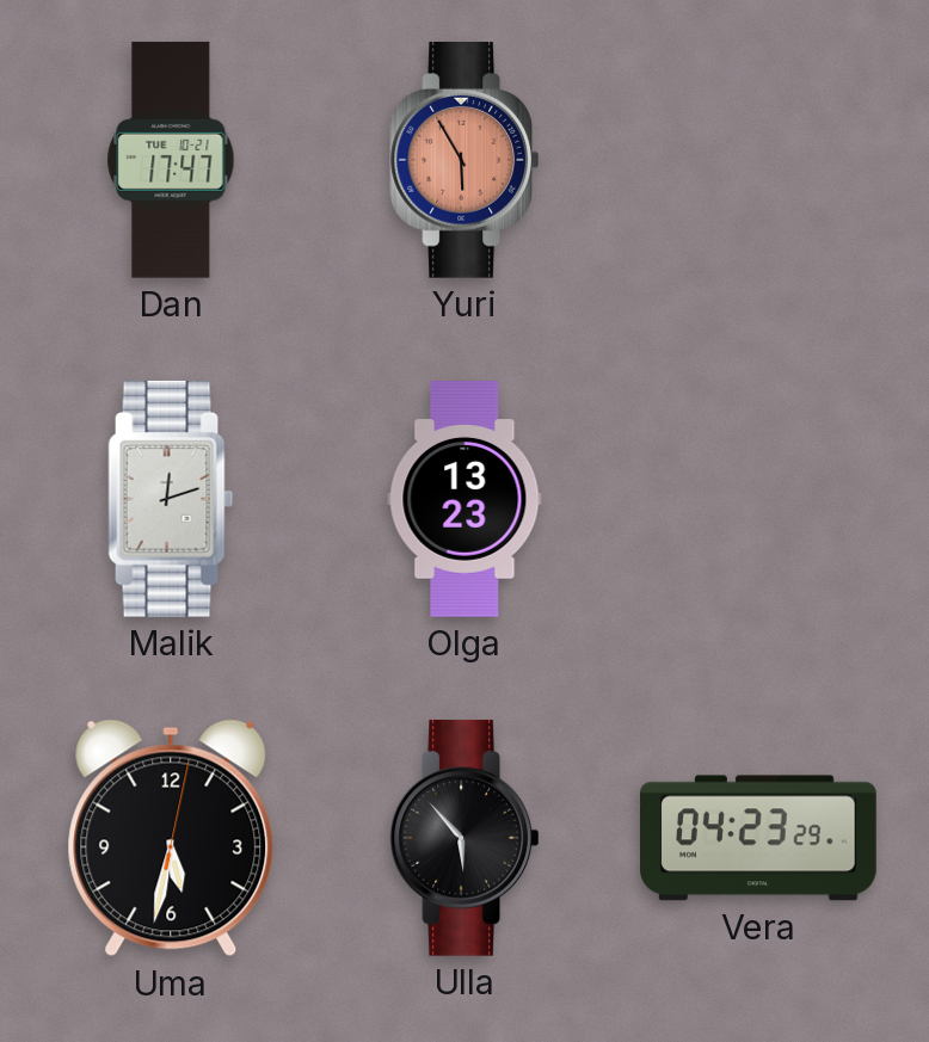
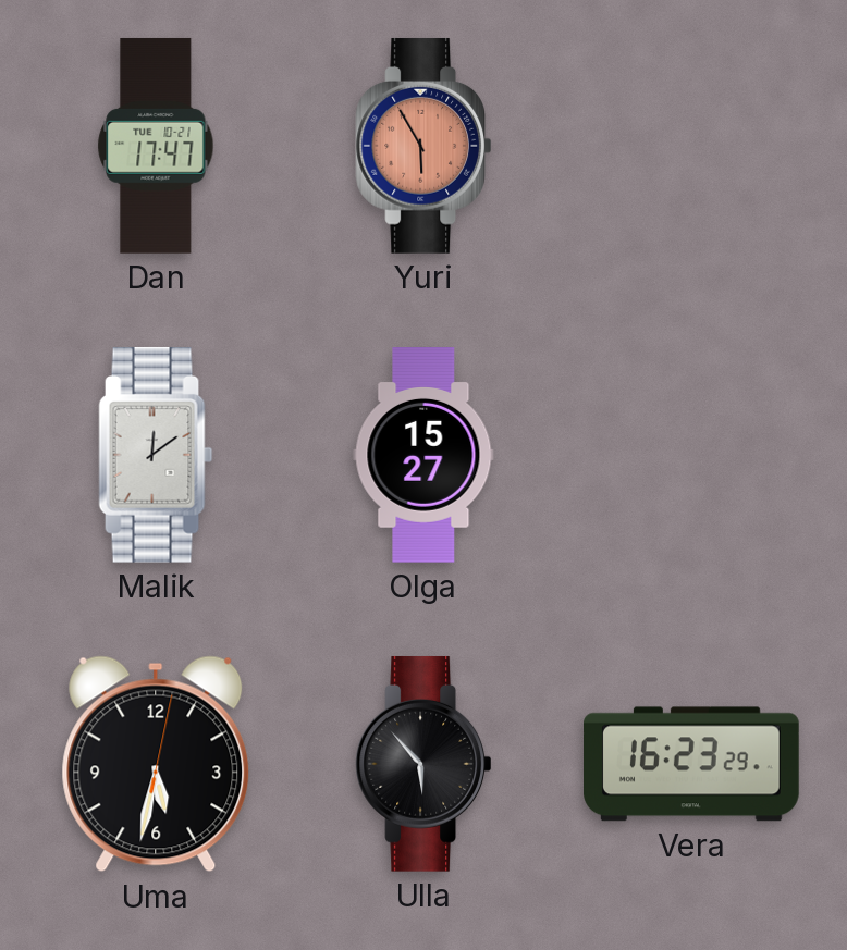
Malik: 12:12 -> 12:09 (156, 455)
Olga: 13:23 -> 15:27 (423, 456)
Vera: 04:23 -> 16:23 (692, 764)
